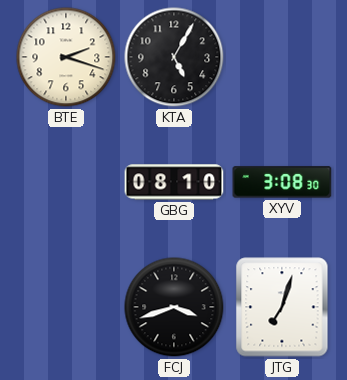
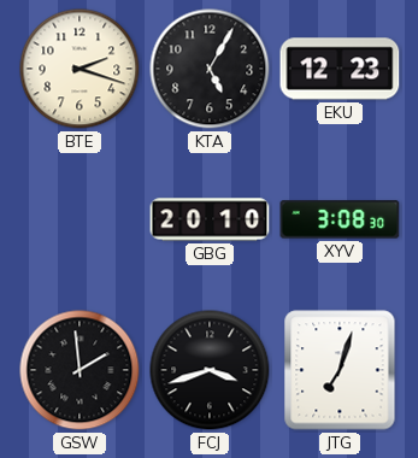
EKU: none -> 12:23 (340, 69)
GBG: 08:10 -> 20:10 (210, 219)
GSW: none -> 1:59 (80, 370)
